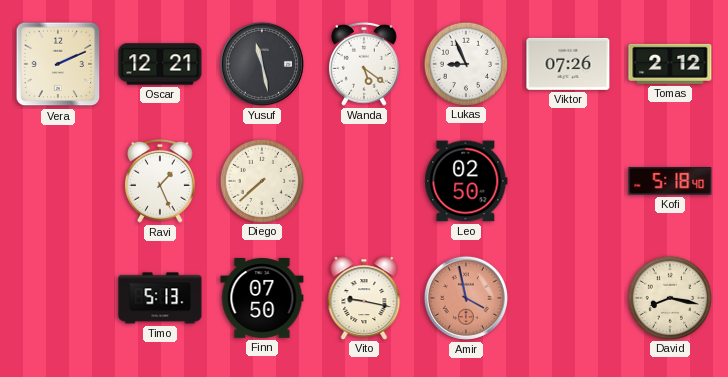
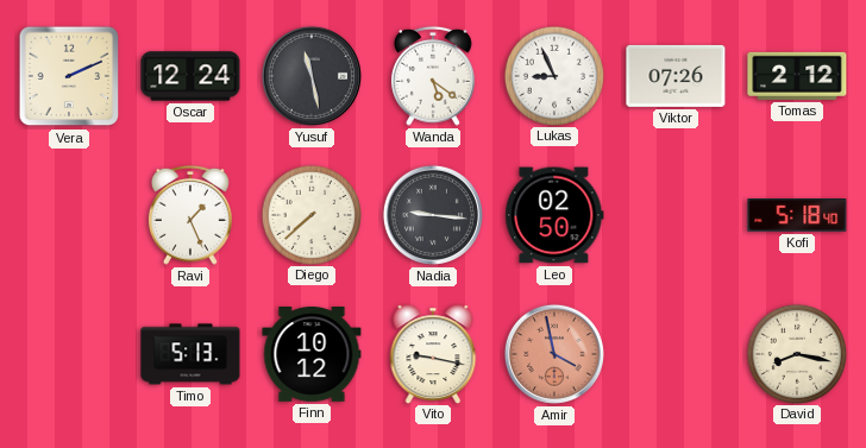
Oscar: 12:21 -> 12:24 (190, 76)
Nadia: none -> 9:16 (433, 215)
Finn: 07:50 -> 10:12 (312, 355)
